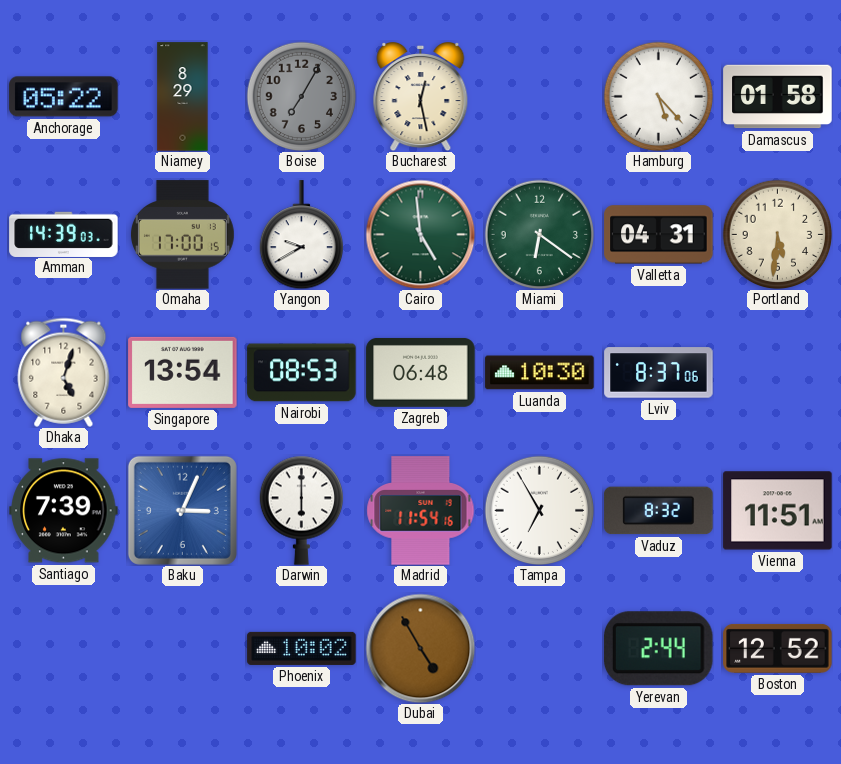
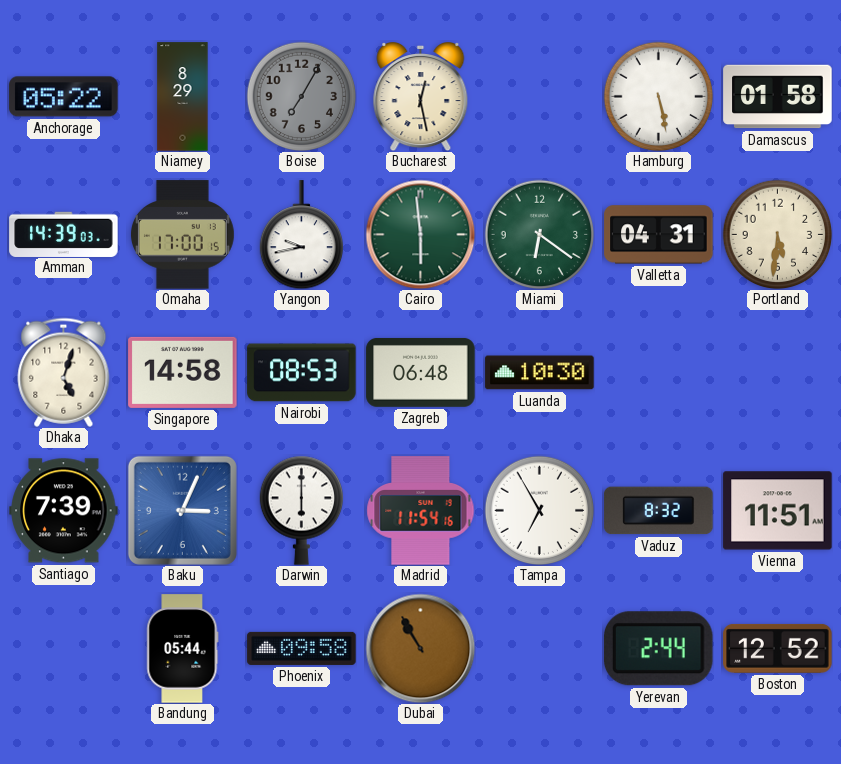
Hamburg: 5:23 -> 5:28 (658, 96)
Yangon: 9:40 -> 9:43 (301, 235)
Cairo: 4:59 -> 5:59 (420, 234)
Singapore: 13:54 -> 14:58 (183, 372)
Lviv: 8:37 -> none (659, 373)
Bandung: none -> 05:44 (183, 649)
Phoenix: 10:02 -> 09:58 (302, 648)
Dubai: 4:55 -> 10:55 (420, 648)
